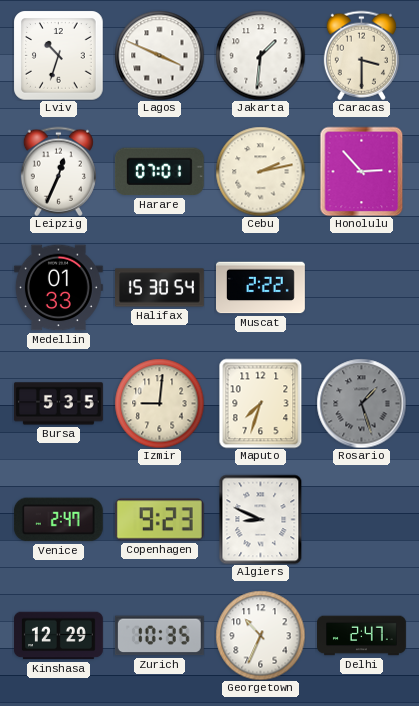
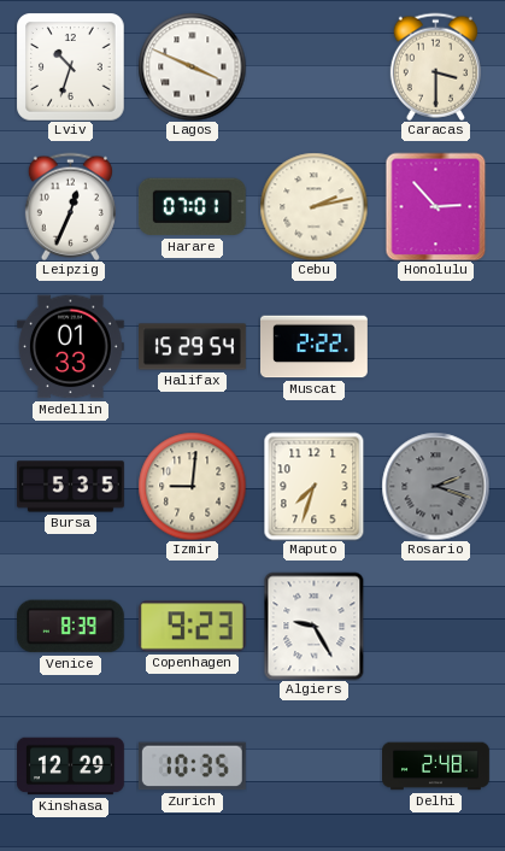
Jakarta: 1:31 -> none (260, 55)
Halifax: 15:30 -> 15:29 (193, 347)
Rosario: 1:27 -> 2:18 (435, 486)
Venice: 2:47 -> 8:39 (70, 627)
Algiers: 8:49 -> 9:25 (315, 626)
Georgetown: 10:34 -> none (260, 635)
Delhi: 2:47 -> 2:48 (436, 767)
